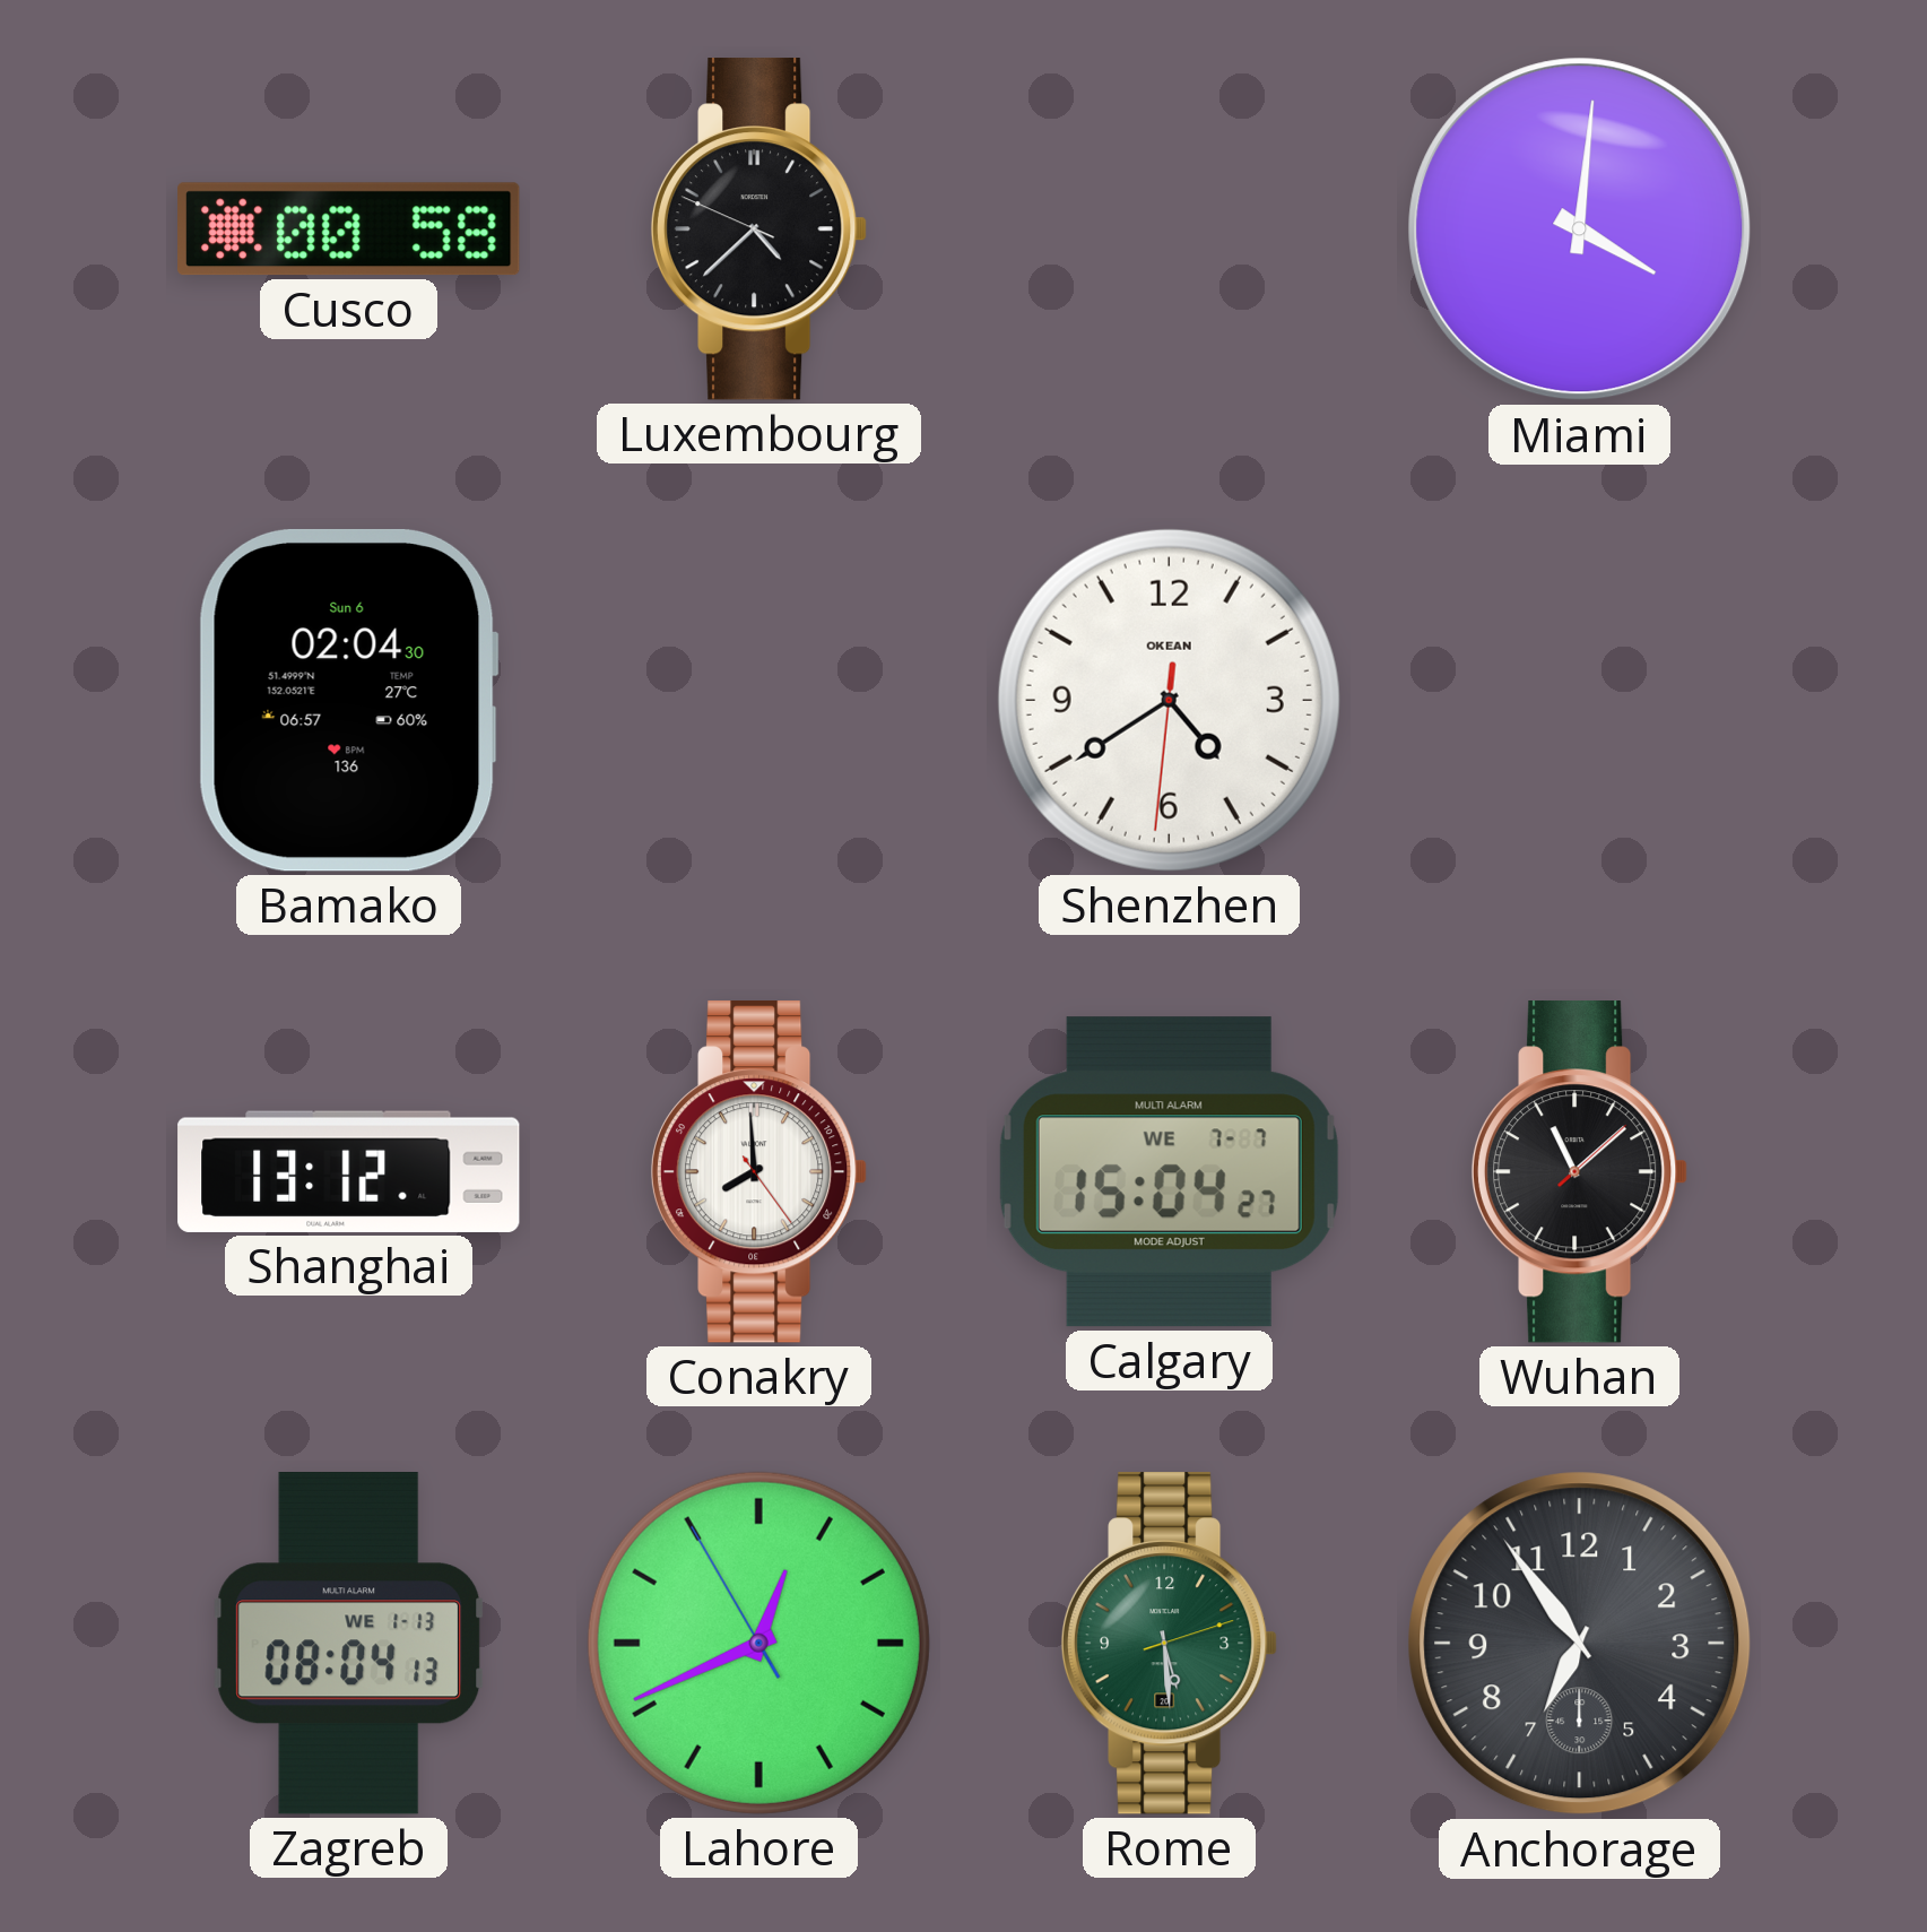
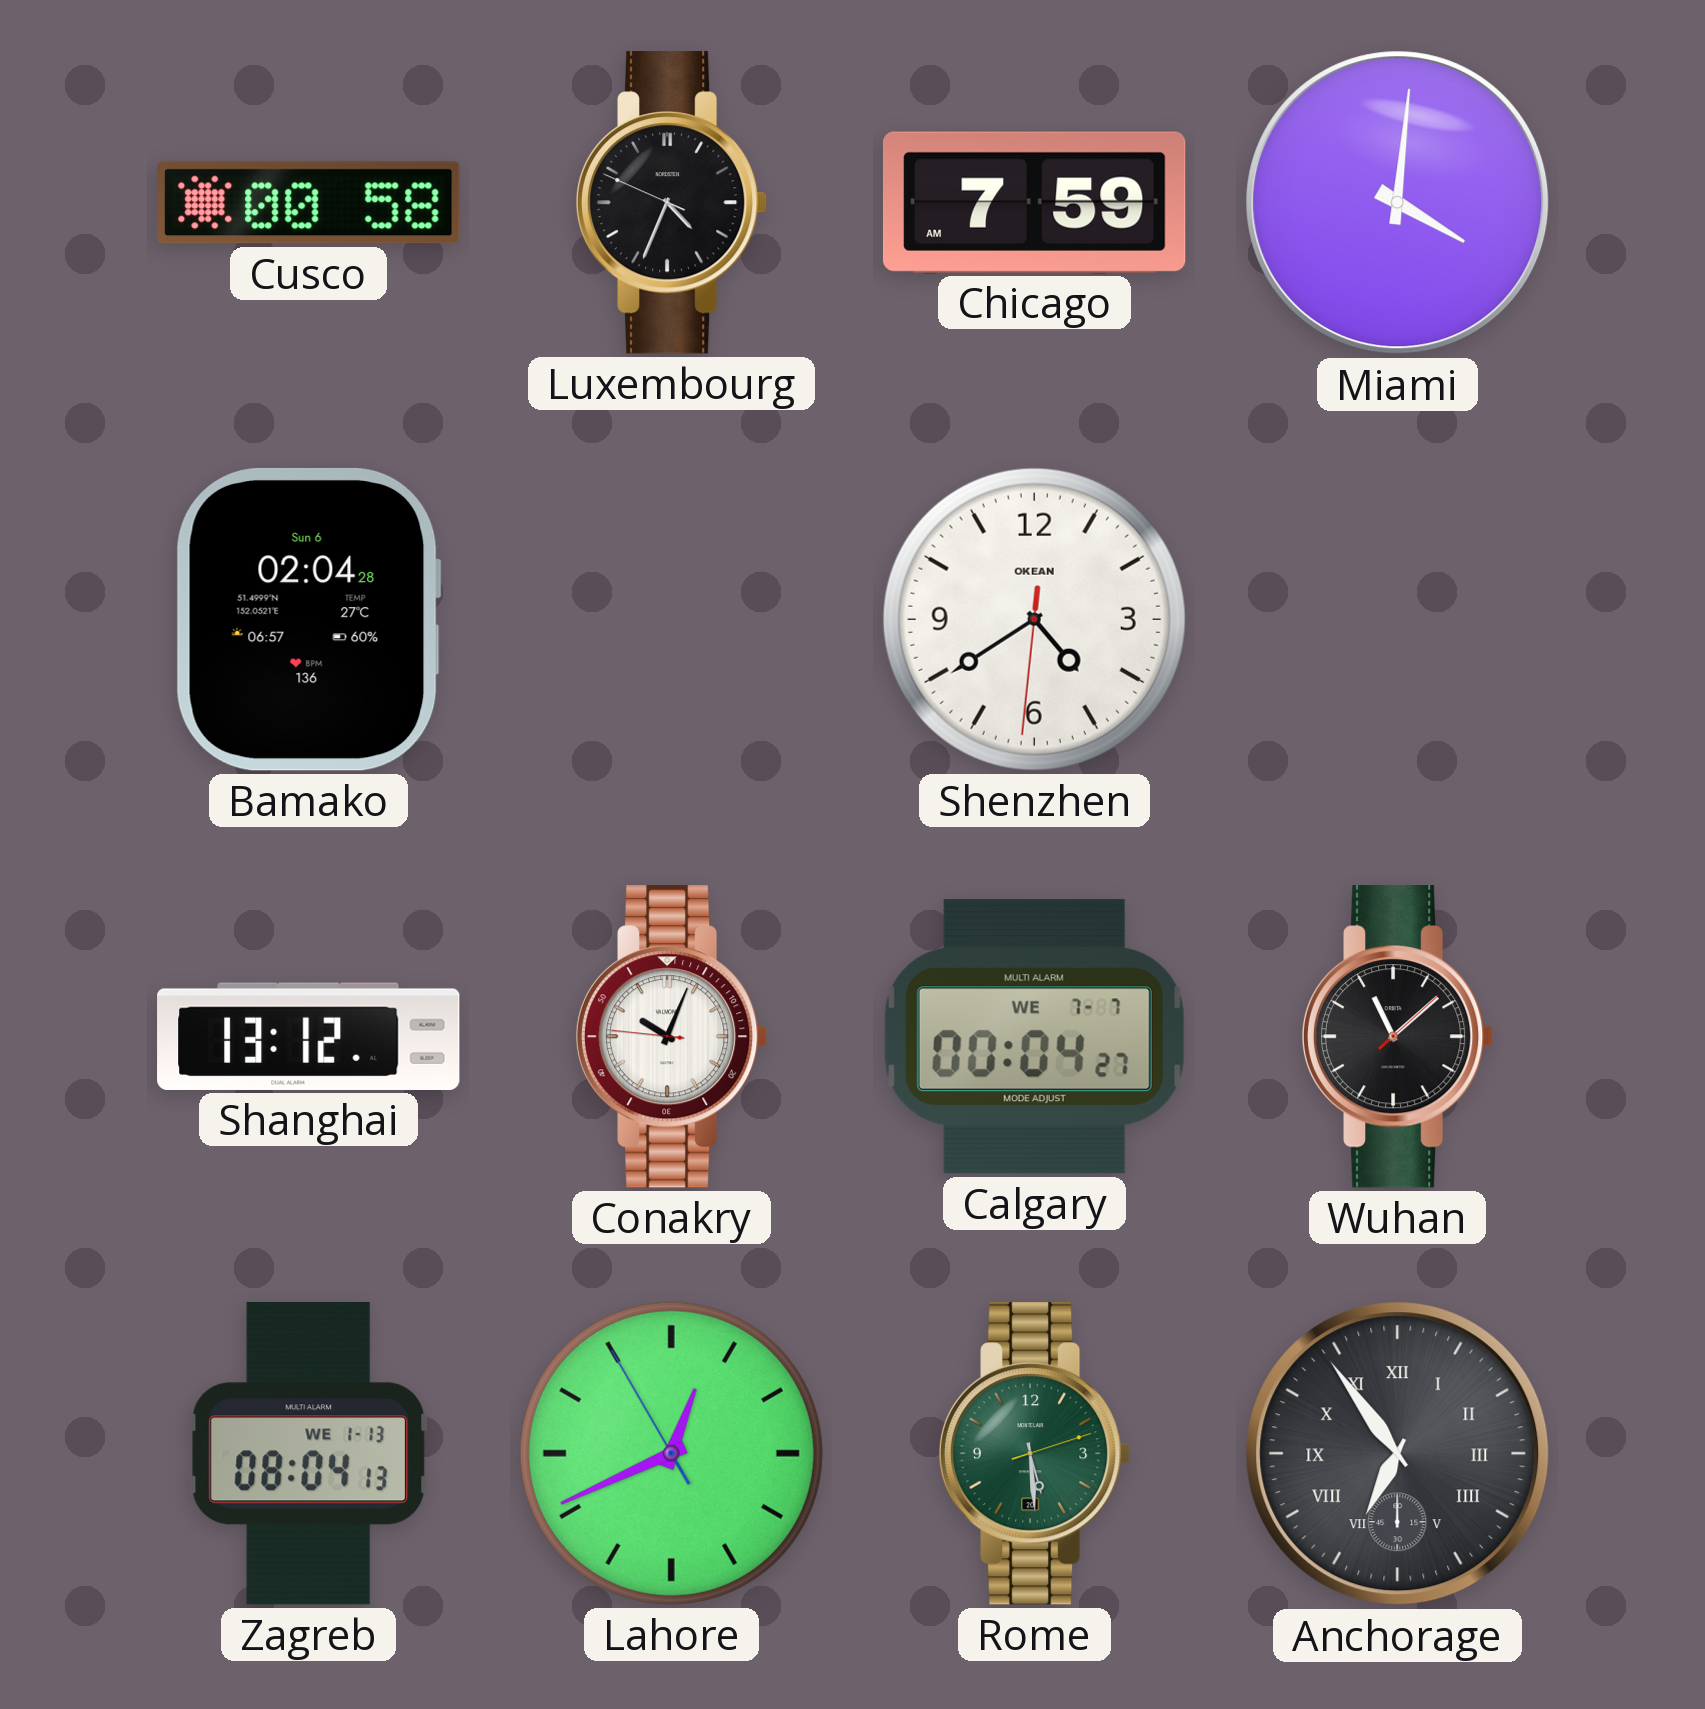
Luxembourg: 4:37 -> 4:33 (672, 203)
Chicago: none -> 7:59 (1034, 202)
Bamako: 02:04:30 -> 02:04:28 (308, 619)
Conakry: 7:59 -> 10:03 (672, 1037)
Calgary: 15:04 -> 00:04 (1034, 1037)
Anchorage numerals: Arabic -> Roman (1398, 1454)
